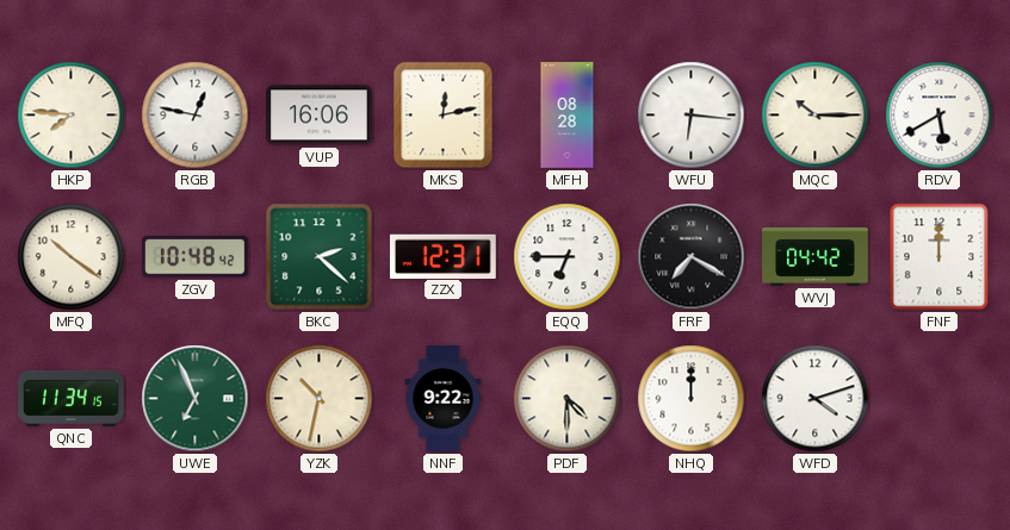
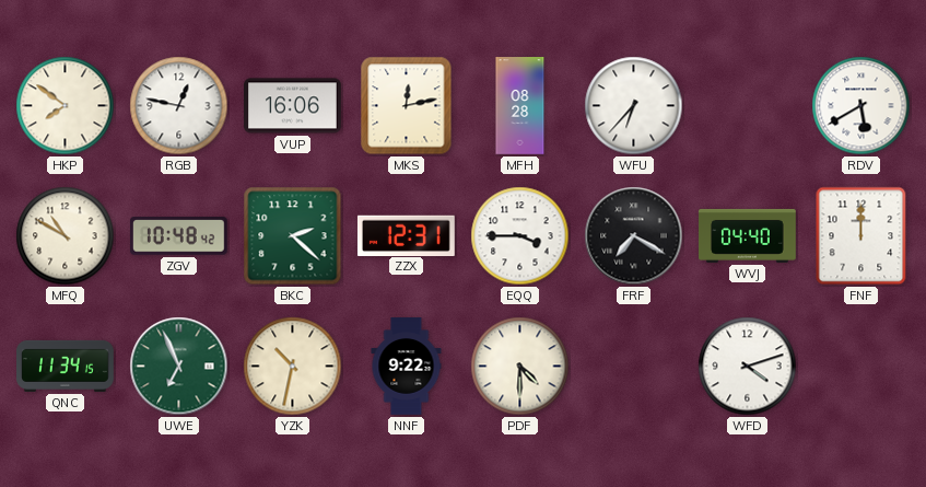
HKP: 7:46 -> 7:51 (66, 106)
WFU: 6:16 -> 6:37 (634, 106)
MQC: 10:15 -> none (816, 116)
MFQ: 10:21 -> 10:50 (66, 236)
EQQ: 6:45 -> 3:45 (520, 236)
WVJ: 04:42 -> 04:40 (748, 235)
NHQ: 12:00 -> none (692, 399)
